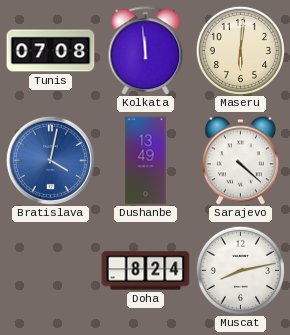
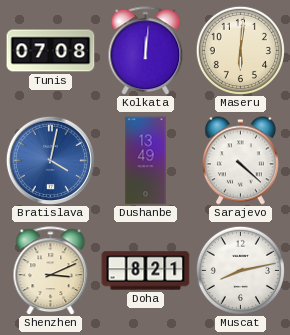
Kolkata: 11:59 -> 12:01 (146, 51)
Shenzhen: none -> 3:11 (51, 271)
Doha: 8:24 -> 8:21 (146, 271)
